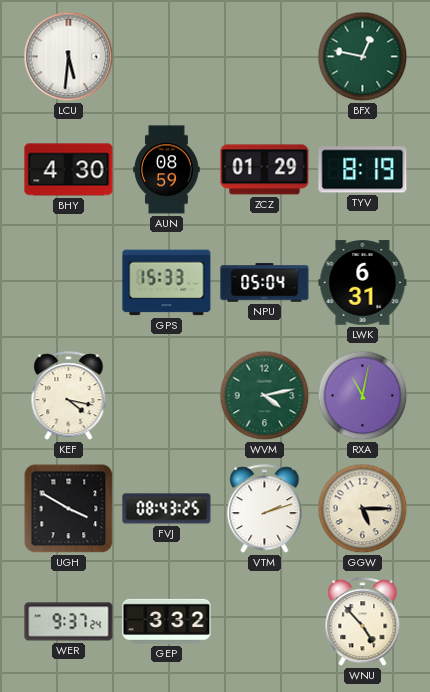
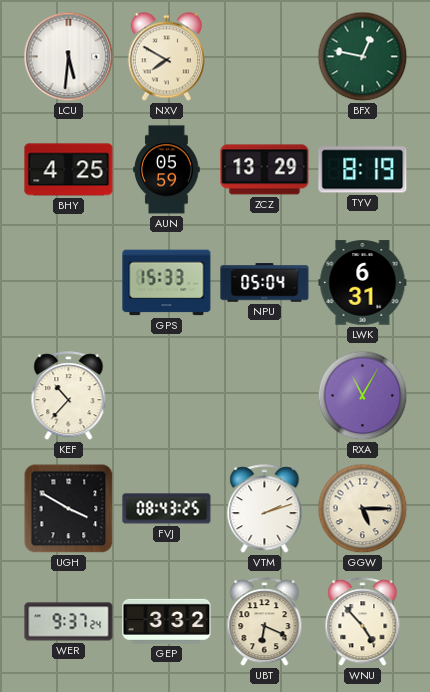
NXV: none -> 7:50 (166, 57)
BHY: 4:30 -> 4:25 (69, 170)
AUN: 08:59 -> 05:59 (167, 170)
ZCZ: 01:29 -> 13:29 (265, 170)
KEF: 4:17 -> 10:37 (69, 396)
WVM: 4:13 -> none (265, 396)
RXA: 11:02 -> 11:05 (363, 396)
UBT: none -> 6:19 (265, 622)
